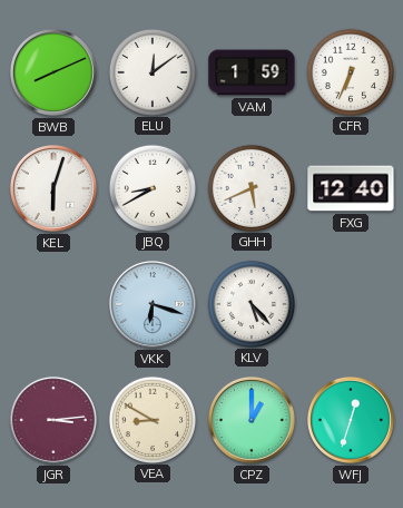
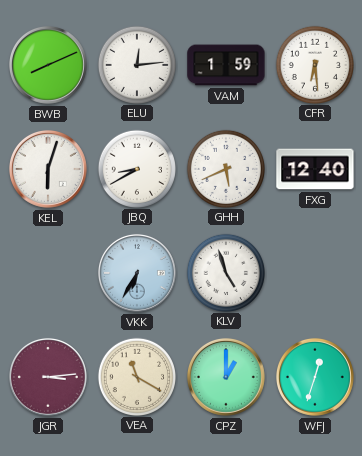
ELU: 12:09 -> 12:14 (136, 64)
CFR: 6:34 -> 6:29 (314, 64)
VKK: 6:18 -> 6:35 (137, 273)
KLV: 5:23 -> 4:57 (225, 272)
VEA: 8:50 -> 11:20 (136, 376)
